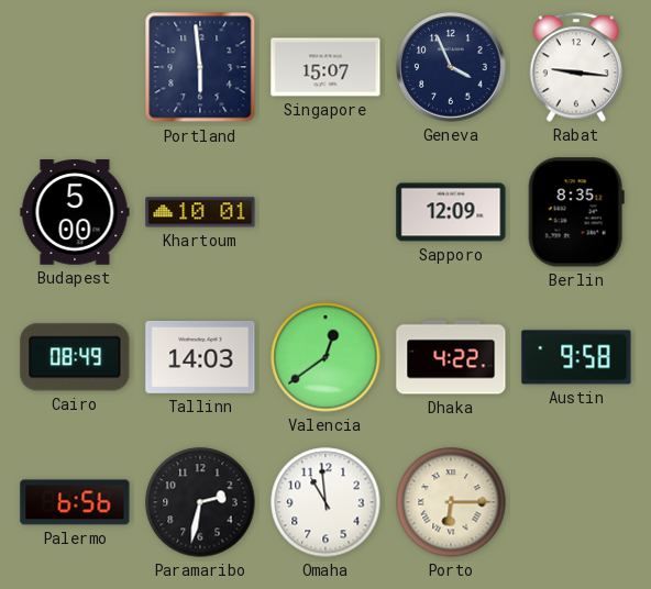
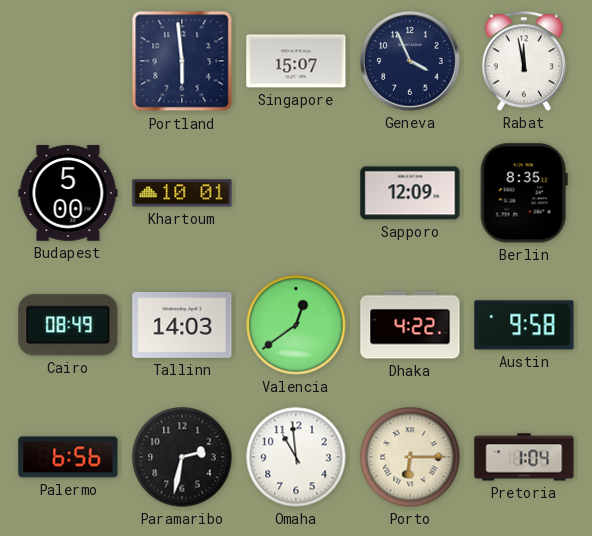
Rabat: 9:16 -> 11:58 (524, 61)
Pretoria: none -> 1:04 (524, 457)
